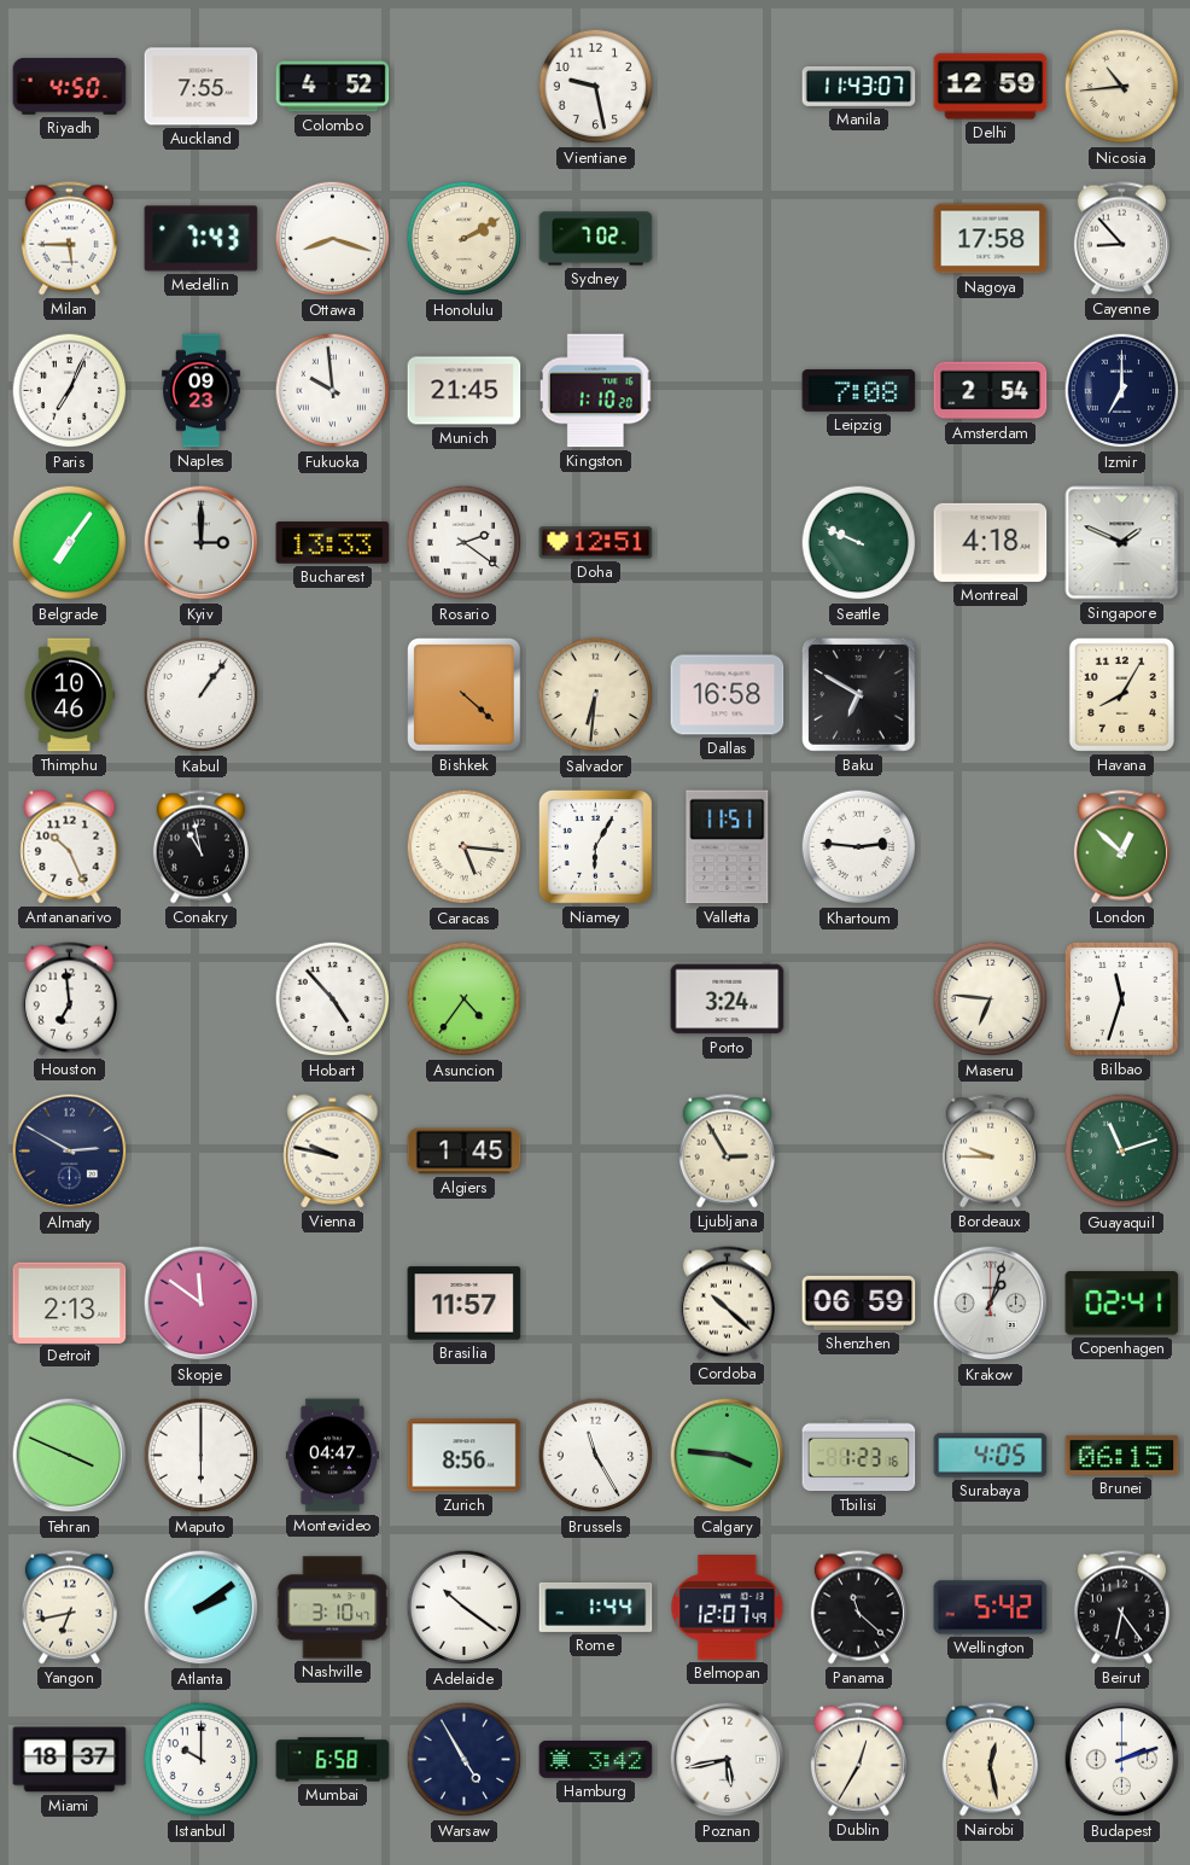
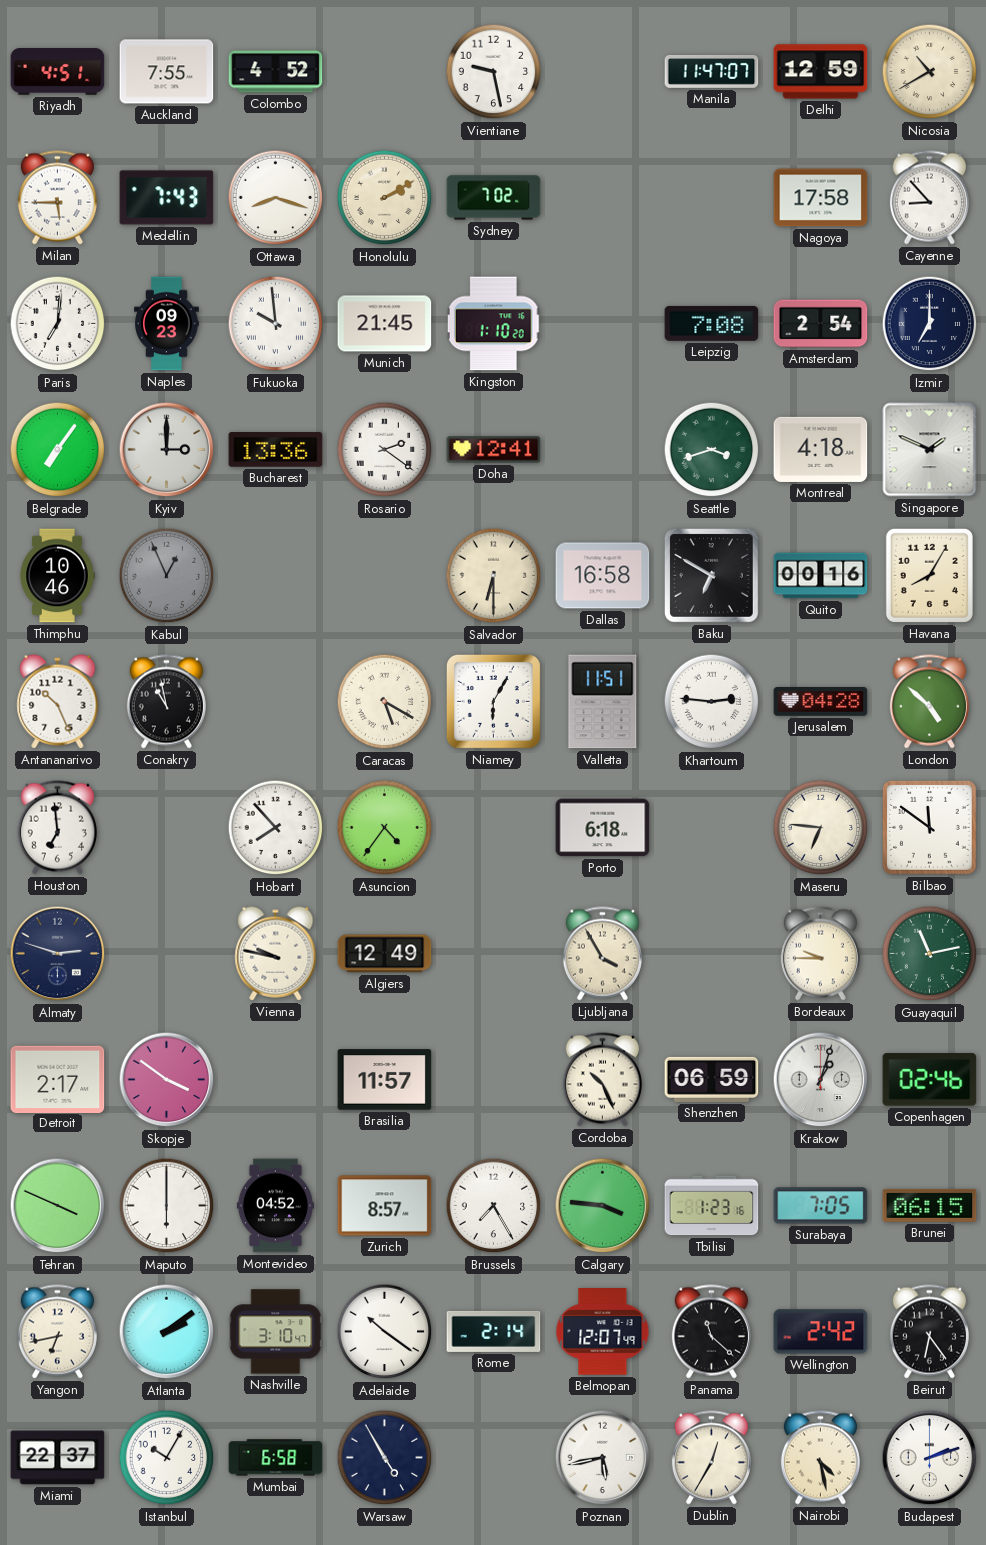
Riyadh: 4:50 -> 4:51 (58, 72)
Manila: 11:43 -> 11:47 (712, 72)
Nicosia: 10:44 -> 10:40 (930, 72)
Paris: 7:04 -> 7:01 (58, 324)
Bucharest: 13:33 -> 13:36 (276, 450)
Doha: 12:51 -> 12:41 (494, 450)
Seattle: 9:49 -> 3:42 (712, 450)
Kabul: 1:06 -> 12:56 (167, 576)
Kabul dial: white -> grey (167, 576)
Bishkek: 4:22 -> none (465, 695)
Salvador: 6:31 -> 6:30 (494, 576)
Quito: none -> 00:16 (821, 576)
Caracas: 5:16 -> 5:20 (385, 702)
Jerusalem: none -> 04:28 (821, 702)
London: 12:52 -> 4:52 (929, 702)
Hobart: 4:53 -> 7:53 (276, 828)
Porto: 3:24 -> 6:18 (603, 828)
Bilbao: 11:33 -> 11:51 (930, 828)
Almaty: 2:50 -> 2:48 (58, 954)
Algiers: 1:45 -> 12:49 (385, 954)
Ljubljana: 2:55 -> 3:55 (602, 954)
Guayaquil: 11:12 -> 11:13 (930, 954)
Detroit: 2:13 -> 2:17 (58, 1079)
Skopje: 11:51 -> 3:51 (167, 1080)
Cordoba: 10:22 -> 10:26 (602, 1080)
Copenhagen: 02:41 -> 02:46 (930, 1080)
Montevideo: 04:47 -> 04:52 (275, 1206)
Zurich: 8:56 -> 8:57 (385, 1206)
Brussels: 11:25 -> 7:25 (494, 1206)
Surabaya: 4:05 -> 7:05 (821, 1206)
Rome: 1:44 -> 2:14 (494, 1331)
Wellington: 5:42 -> 2:42 (821, 1332)
Miami: 18:37 -> 22:37 (58, 1458)
Istanbul: 10:00 -> 10:05 (167, 1458)
Hamburg: 3:42 -> none (596, 1760)
Nairobi: 12:28 -> 4:28 (820, 1458)
